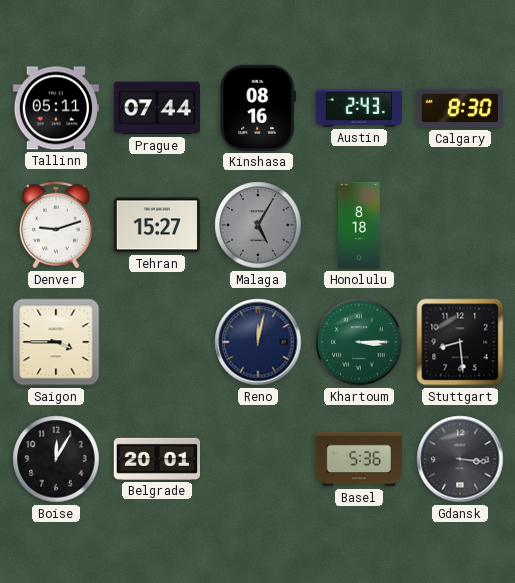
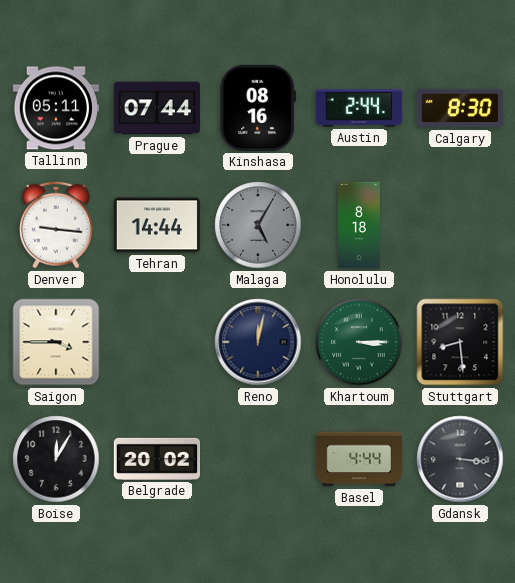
Austin: 2:43 -> 2:44 (359, 108)
Denver: 9:12 -> 9:16 (56, 225)
Tehran: 15:27 -> 14:44 (157, 225)
Belgrade: 20:01 -> 20:02 (156, 459)
Basel: 5:36 -> 4:44 (358, 459)
